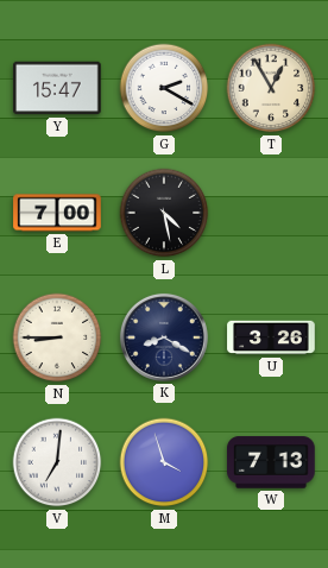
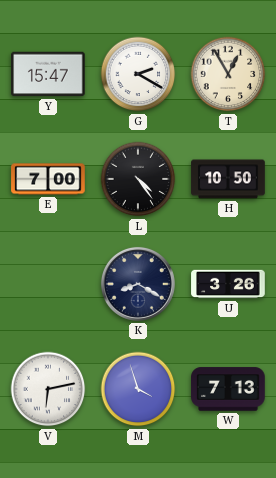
L: 4:28 -> 4:24 (138, 179)
H: none -> 10:50 (228, 179)
N: 8:45 -> none (57, 337)
V: 7:01 -> 6:13 (48, 389)
